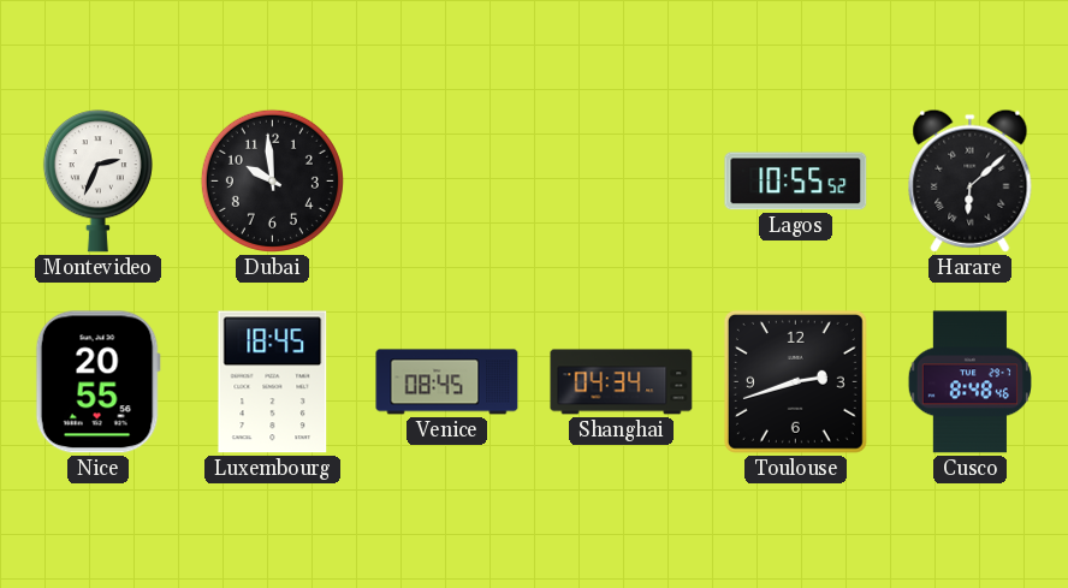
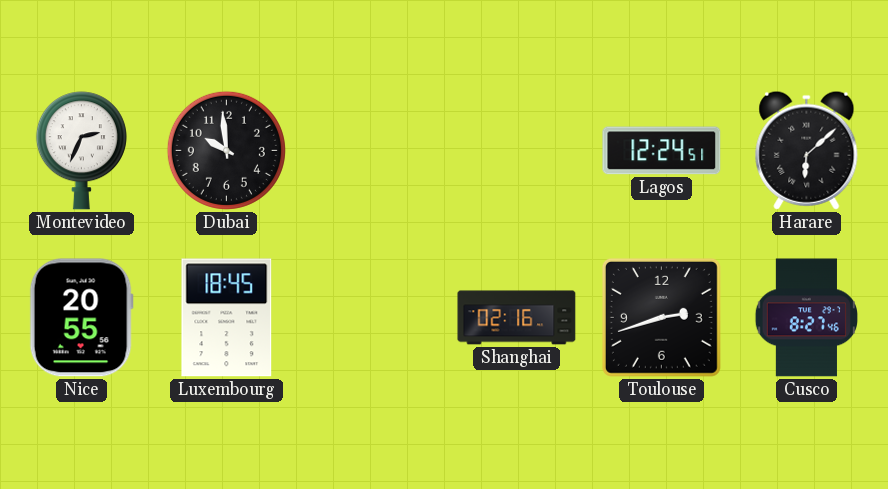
Lagos: 10:55 -> 12:24 (662, 151)
Venice: 08:45 -> none (447, 382)
Shanghai: 04:34 -> 02:16 (517, 318)
Cusco: 8:48 -> 8:27 (806, 318)
